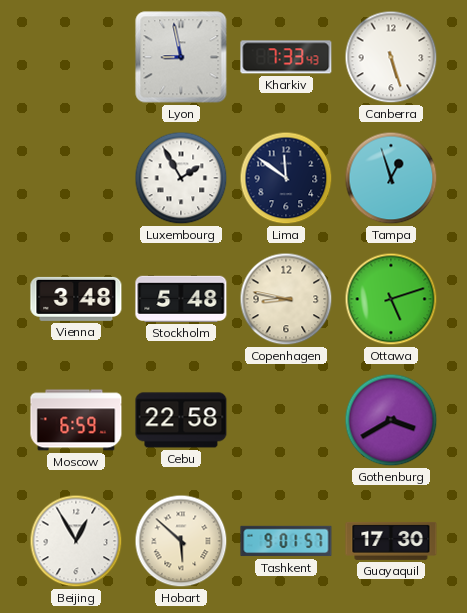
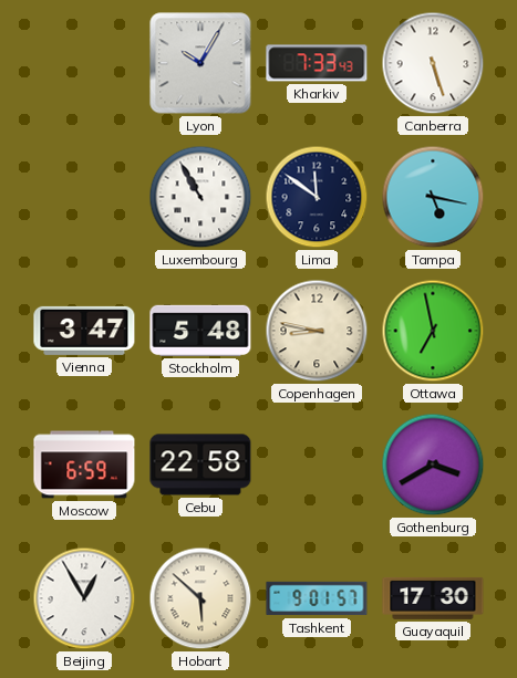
Lyon: 8:58 -> 10:05 (200, 63)
Luxembourg: 1:55 -> 10:55 (200, 197)
Tampa: 12:57 -> 5:17 (433, 197)
Vienna: 3:48 -> 3:47 (84, 331)
Ottawa: 5:12 -> 6:58 (433, 331)
